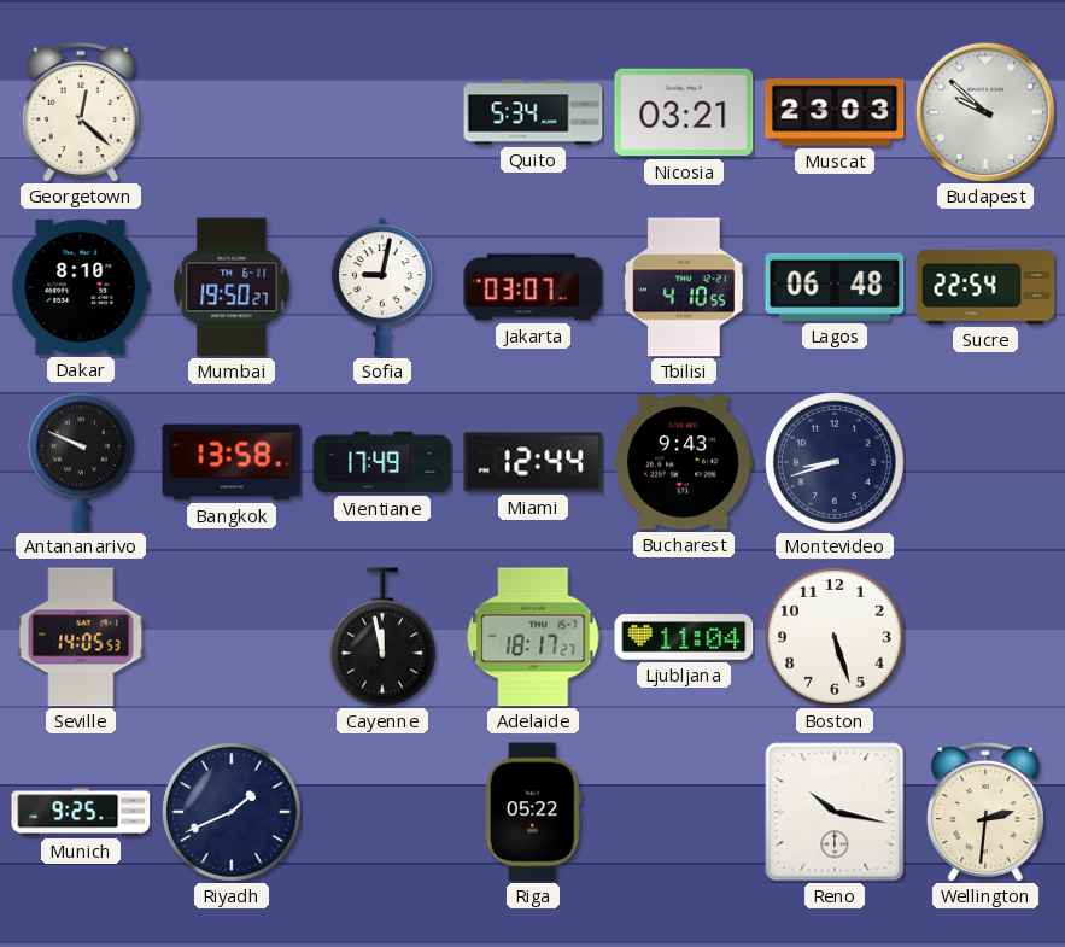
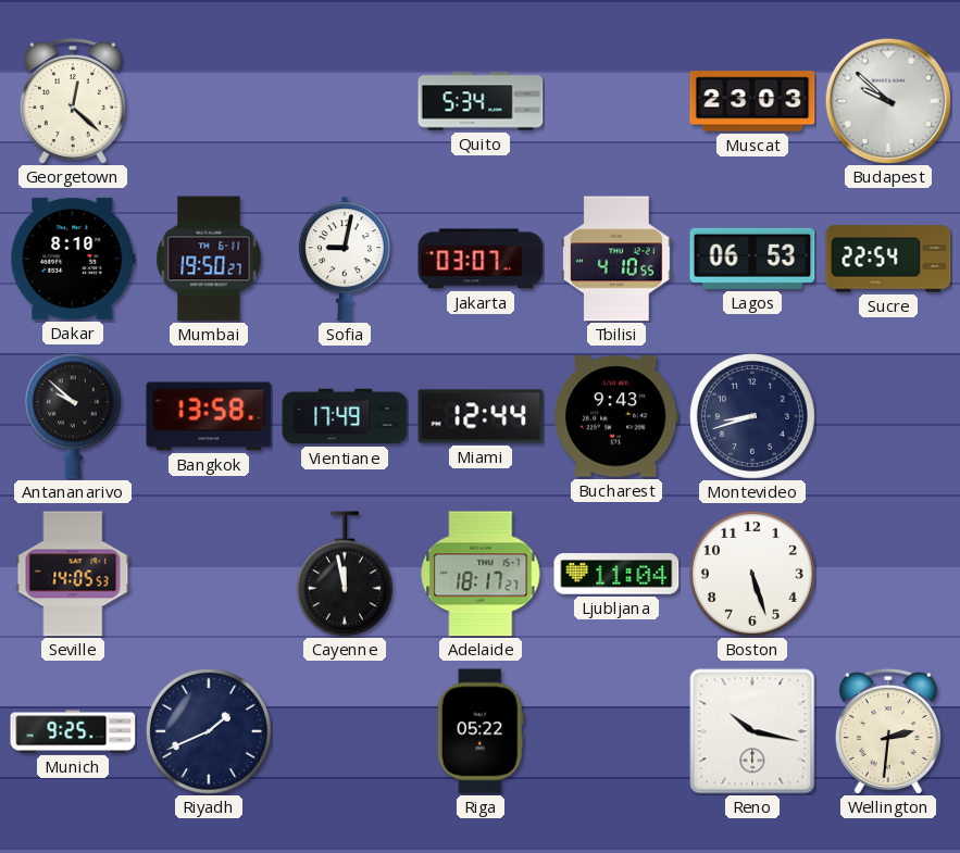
Nicosia: 03:21 -> none (684, 112)
Lagos: 06:48 -> 06:53 (752, 259)
Antananarivo: 9:49 -> 9:52 (73, 416)
